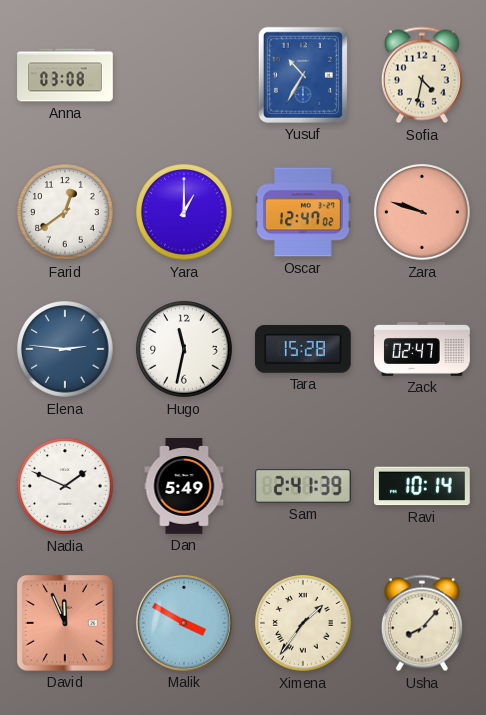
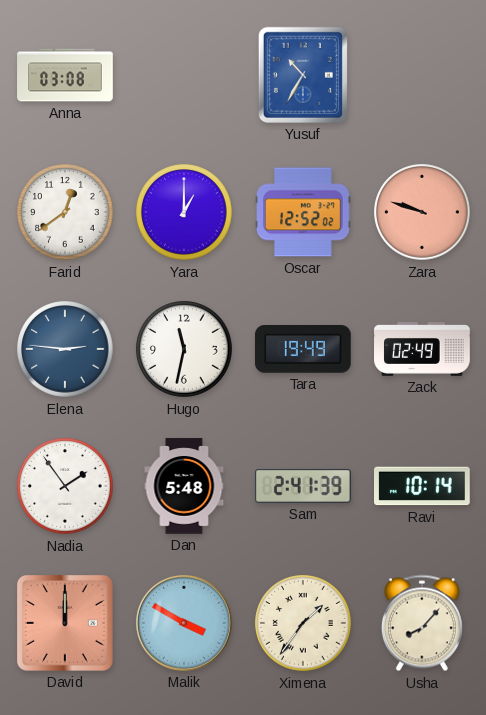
Sofia: 4:32 -> none (422, 75)
Oscar: 12:47 -> 12:52 (303, 212)
Tara: 15:28 -> 19:49 (304, 350)
Zack: 02:47 -> 02:49 (422, 349)
Nadia: 1:49 -> 1:54 (65, 486)
Dan: 5:49 -> 5:48 (184, 486)
David: 11:56 -> 12:00 (66, 624)
